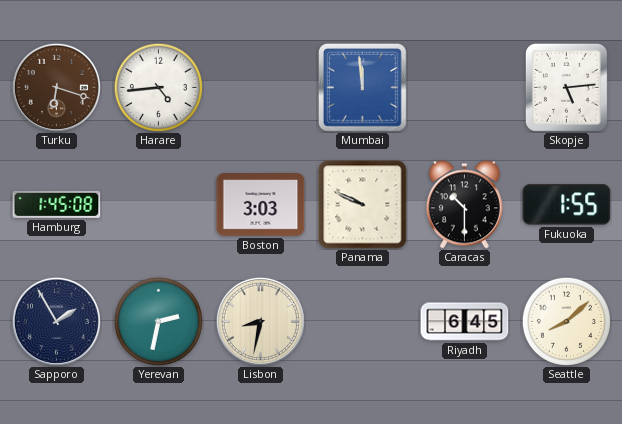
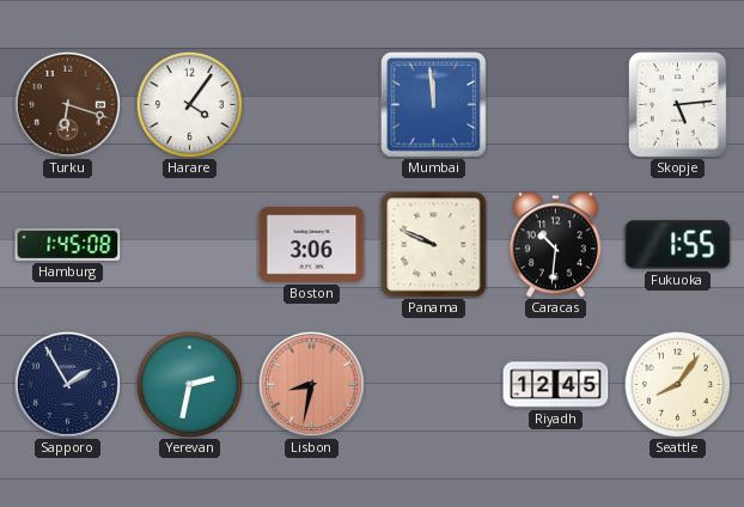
Harare: 4:44 -> 4:06 (189, 104)
Boston: 3:03 -> 3:06 (312, 245)
Caracas: 10:30 -> 10:31 (555, 245)
Lisbon dial: cream -> salmon (311, 384)
Riyadh: 6:45 -> 12:45 (556, 385)
Seattle: 8:08 -> 8:06 (677, 384)
